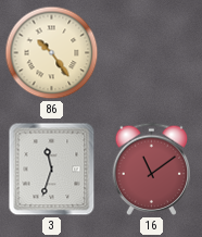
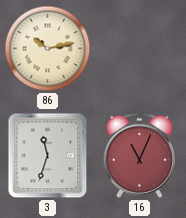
86: 10:24 -> 10:13 (48, 49)
16: 11:09 -> 11:04 (140, 155)
